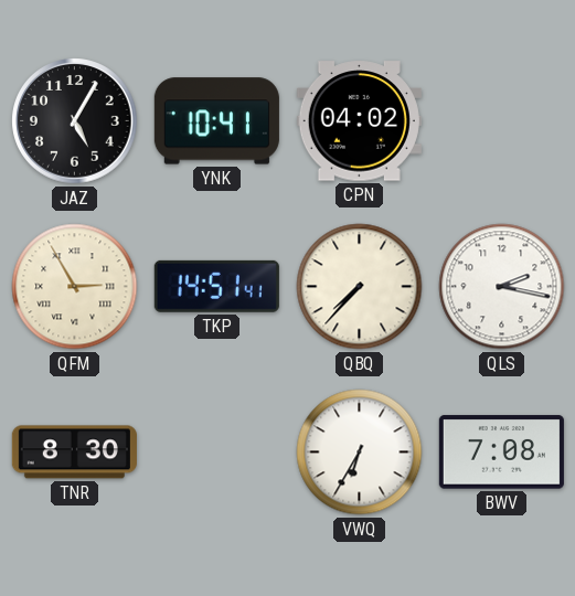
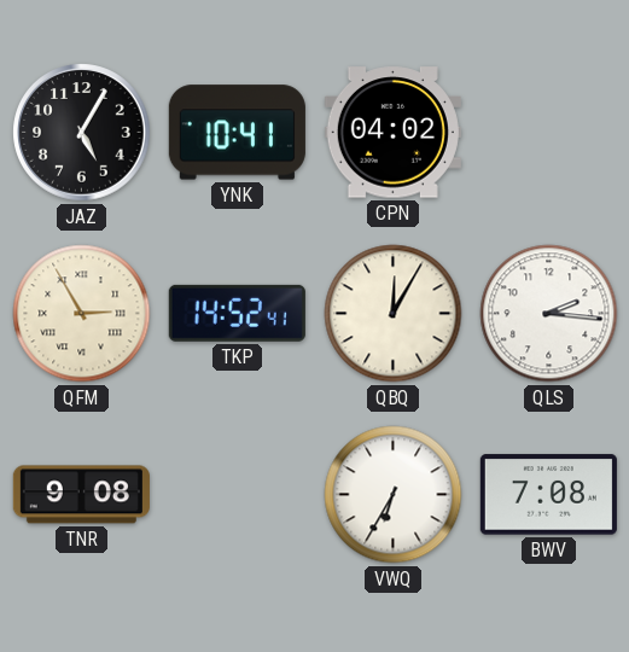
TKP: 14:51 -> 14:52 (237, 313)
QBQ: 7:37 -> 12:05 (394, 314)
QLS: 2:17 -> 2:16 (549, 314)
TNR: 8:30 -> 9:08 (81, 495)
